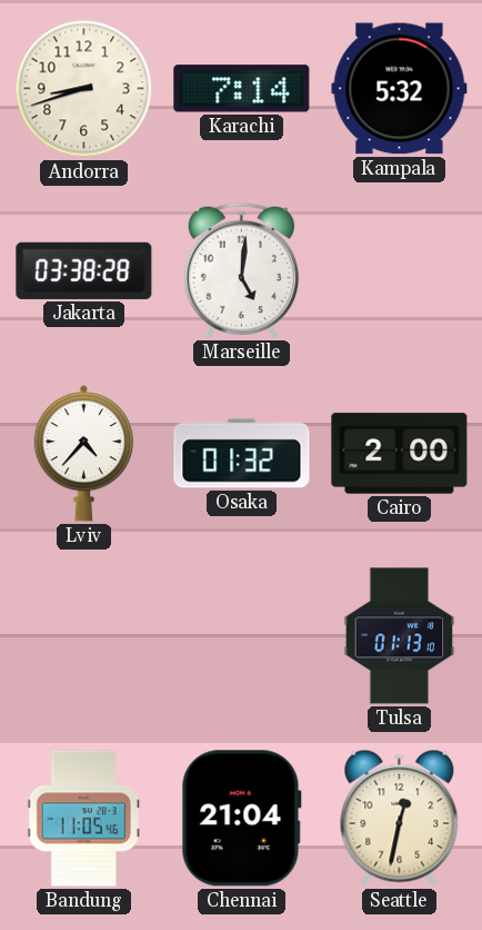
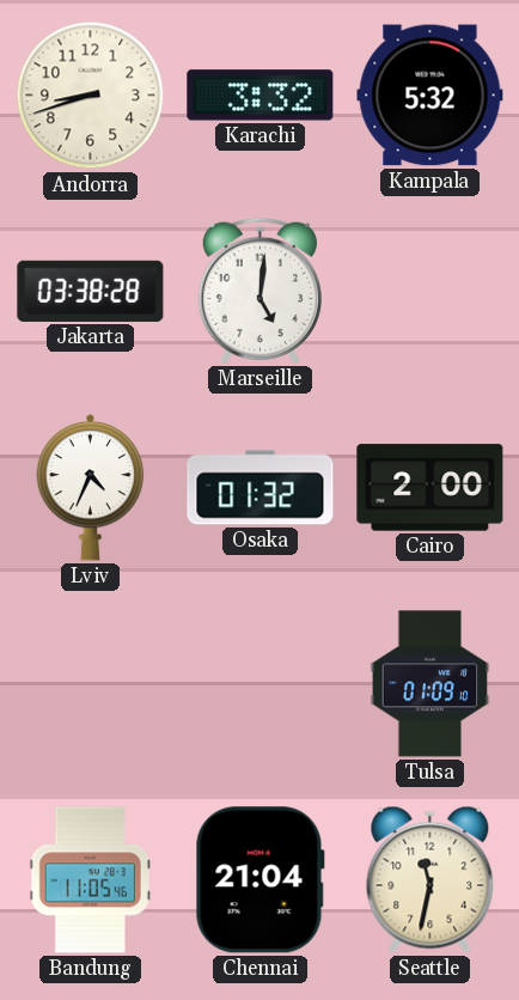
Karachi: 7:14 -> 3:32 (261, 96)
Lviv: 4:37 -> 4:34 (91, 487)
Tulsa: 01:13 -> 01:09 (431, 684)
Seattle: 12:32 -> 11:32 (431, 879)
